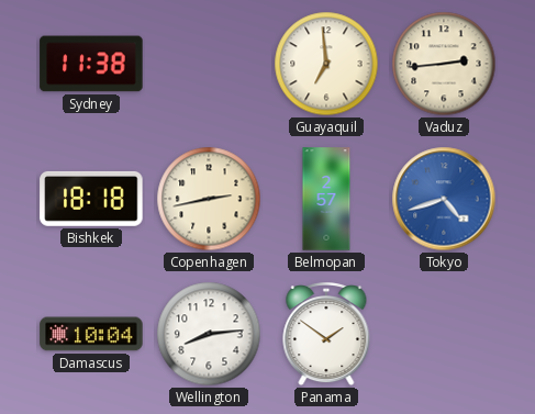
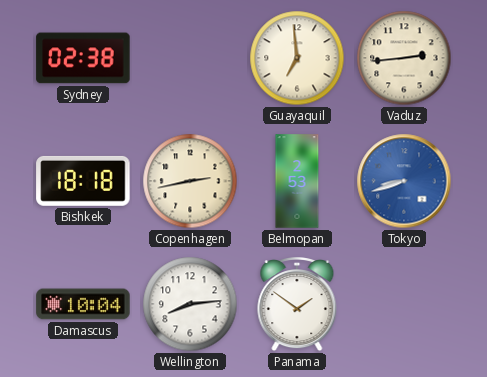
Sydney: 11:38 -> 02:38 (83, 58)
Belmopan: 2:57 -> 2:53 (297, 181)
Tokyo: 4:42 -> 8:42 (404, 181)
